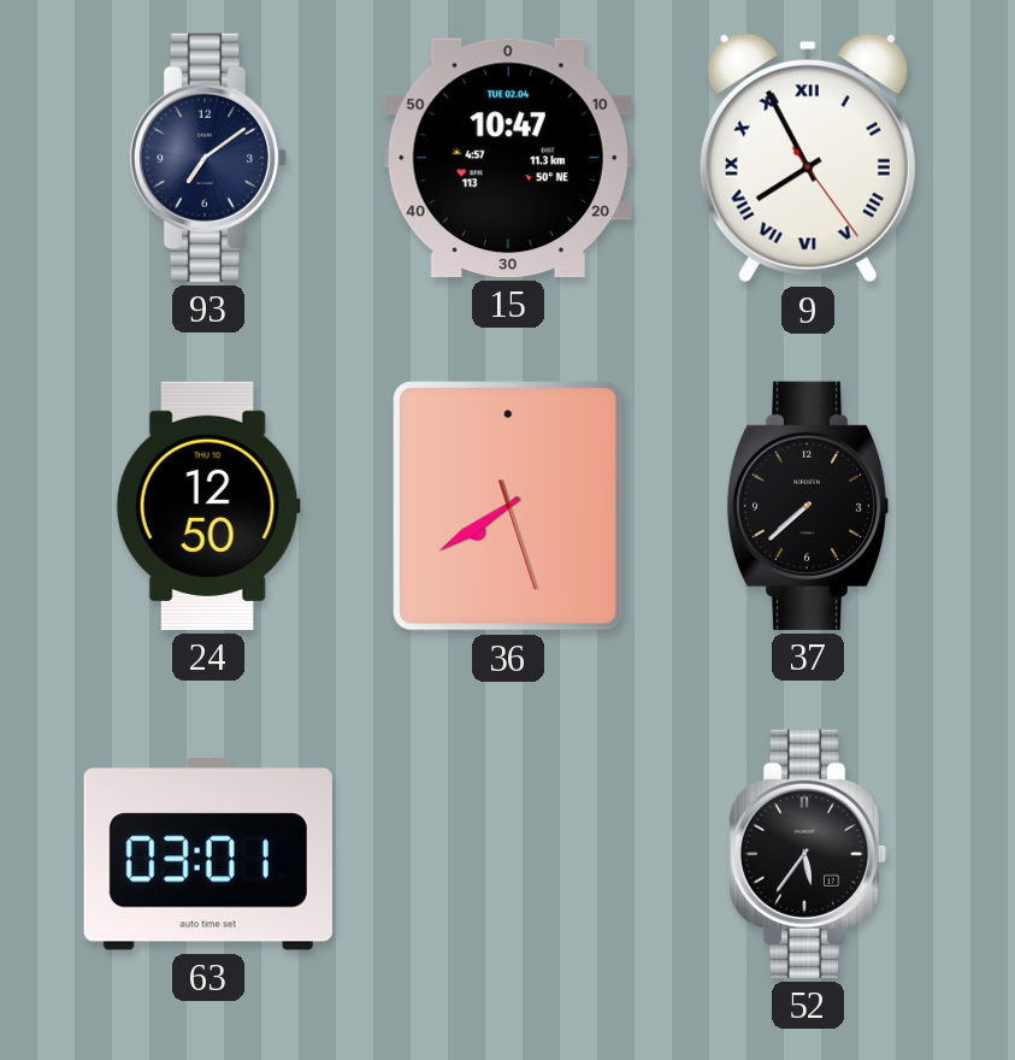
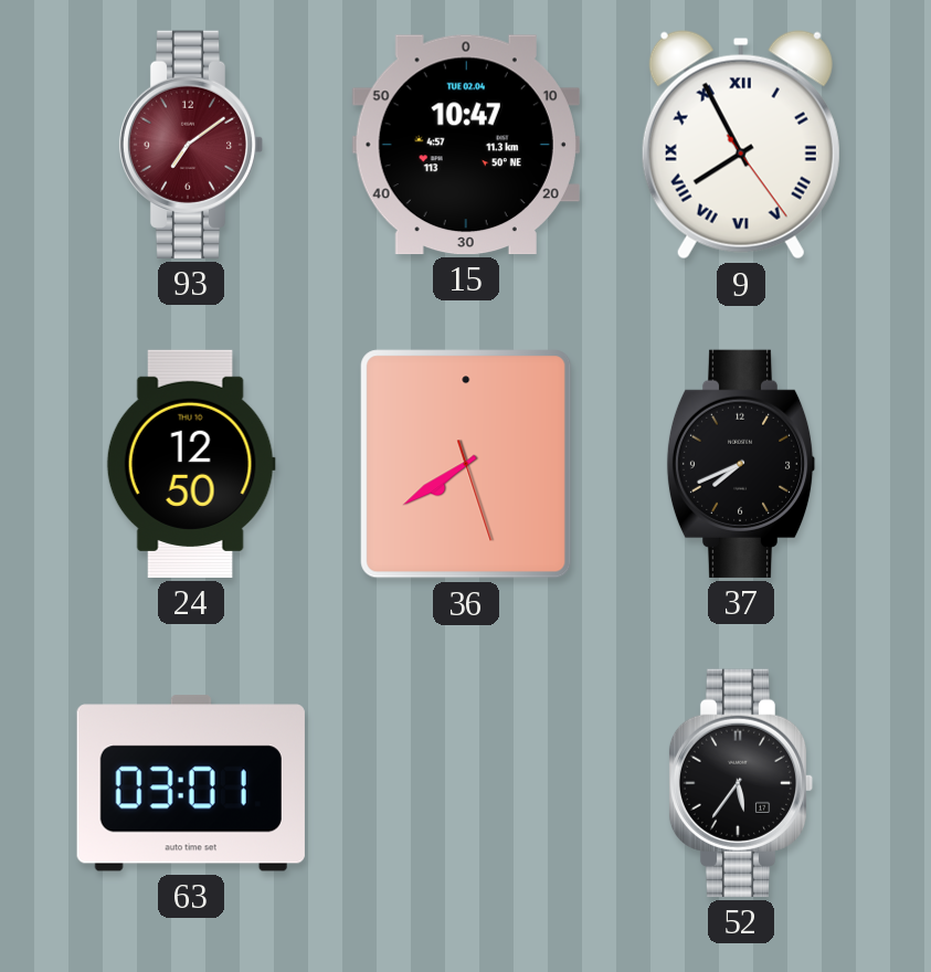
93 dial: navy -> burgundy (191, 145)
37: 7:38 -> 7:41 (741, 464)
